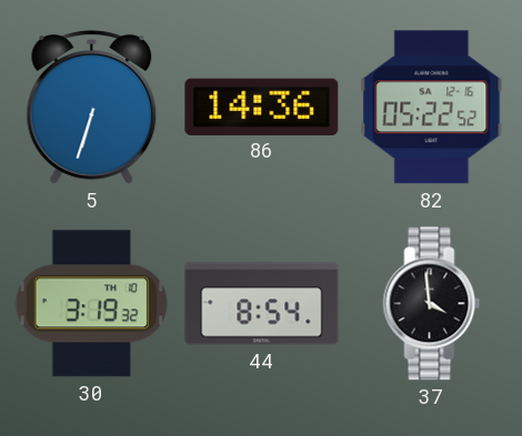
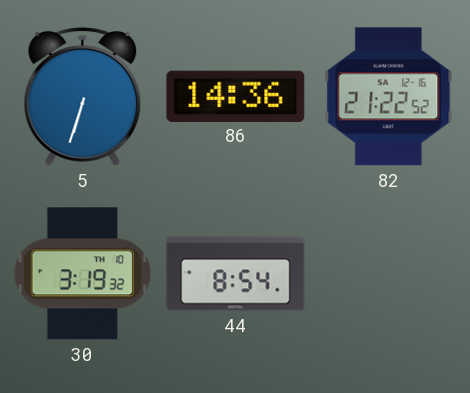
82: 05:22 -> 21:22 (389, 97)
37: 3:59 -> none (432, 304)
